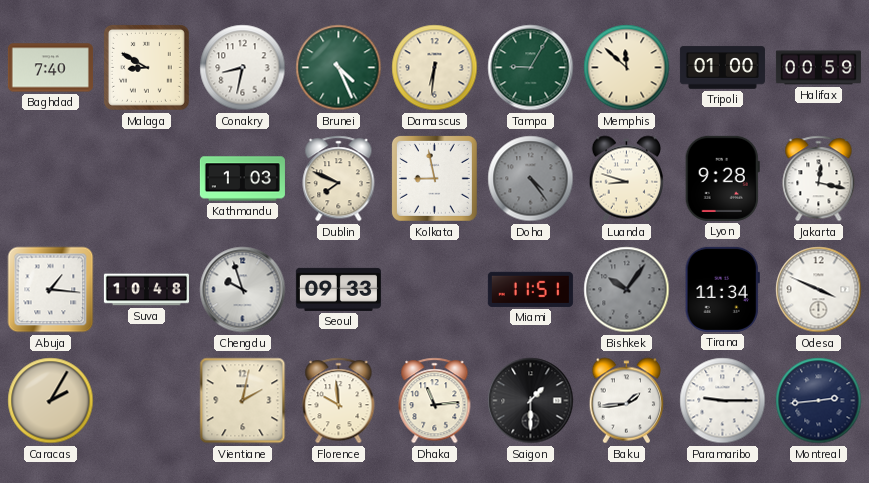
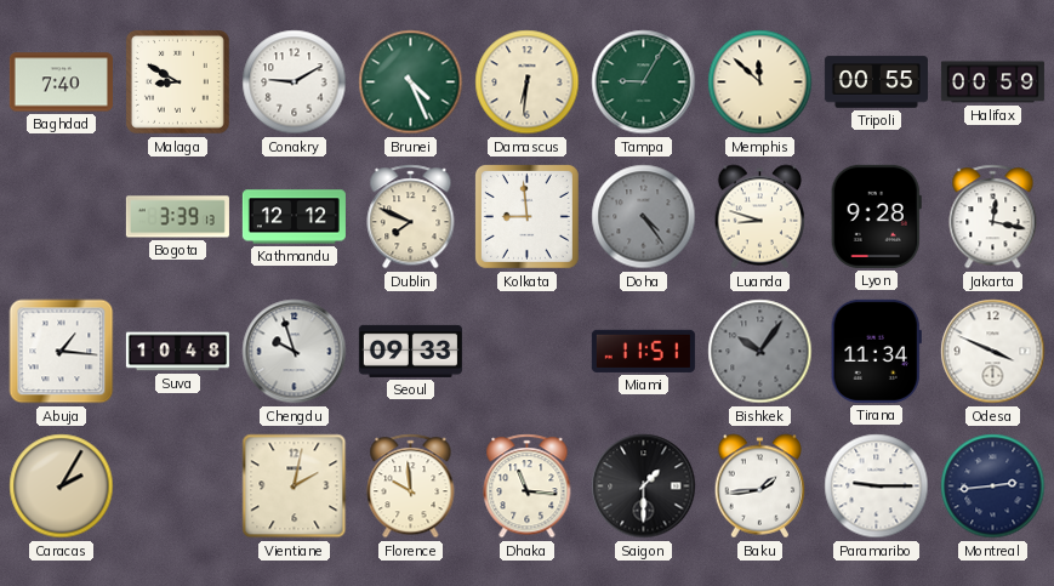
Conakry: 8:32 -> 9:10 (295, 83)
Tripoli: 01:00 -> 00:55 (876, 83)
Bogota: none -> 3:39 (177, 217)
Kathmandu: 1:03 -> 12:12 (294, 217)
Kolkata: 8:58 -> 8:59 (526, 216)
Dhaka: 11:14 -> 11:16 (528, 487)
